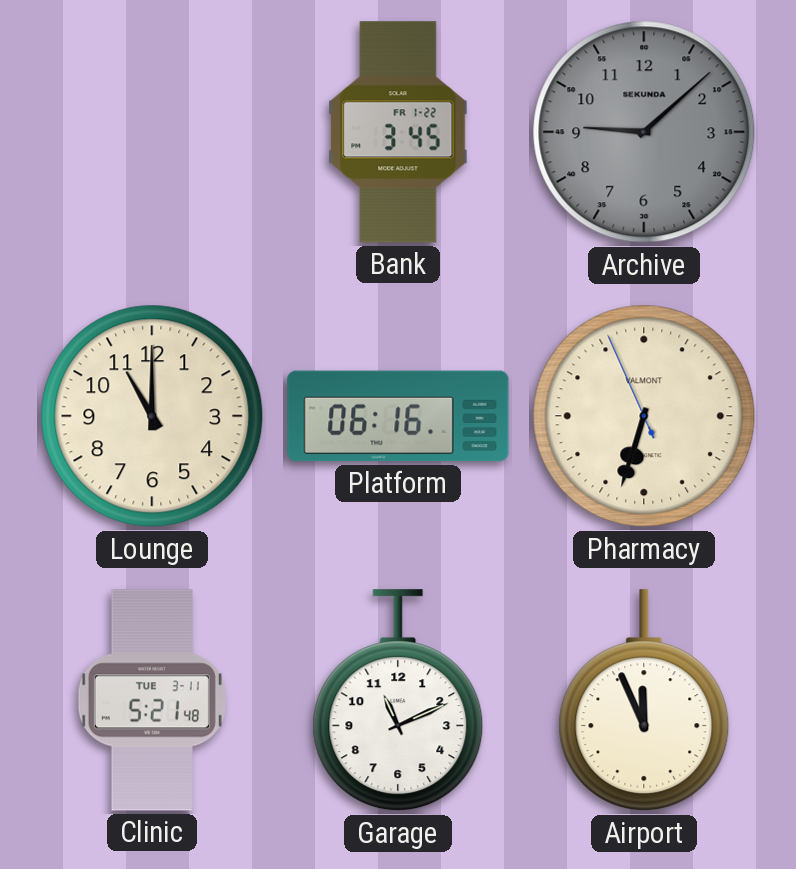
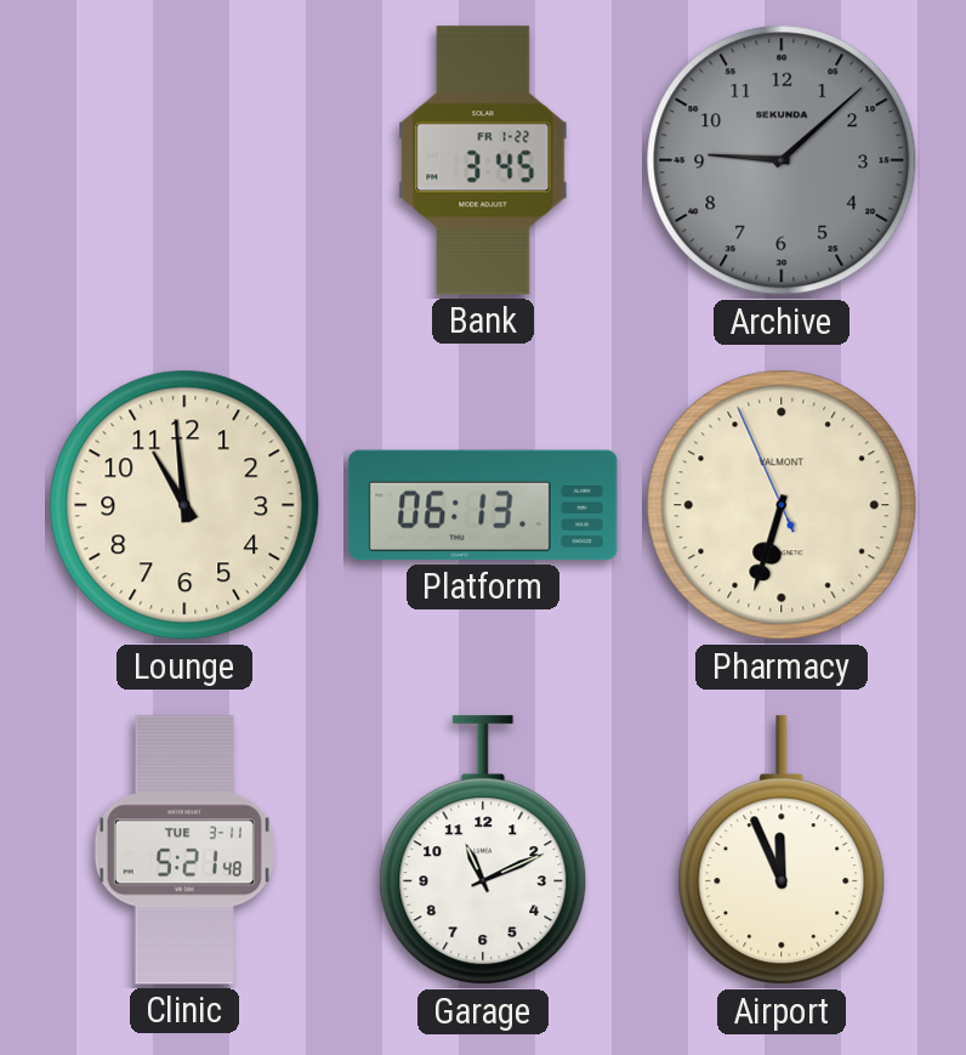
Lounge: 11:00 -> 10:59 (184, 505)
Platform: 06:16 -> 06:13 (483, 505)
